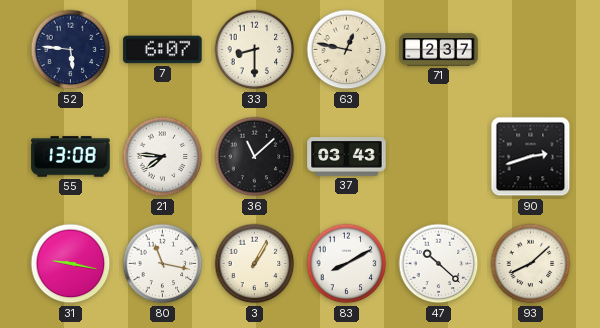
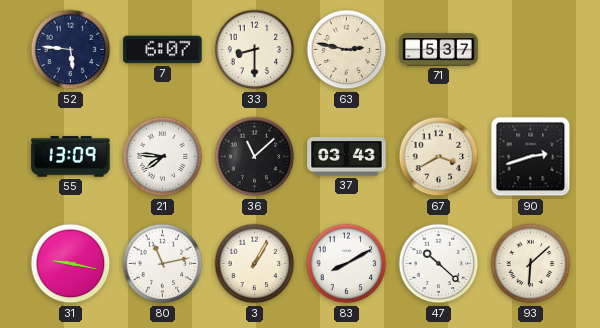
63: 12:47 -> 2:47 (347, 50)
71: 2:37 -> 5:37 (439, 50)
55: 13:08 -> 13:09 (71, 157)
67: none -> 3:40 (439, 157)
80: 11:17 -> 11:13 (163, 264)
93: 8:08 -> 6:08 (531, 264)
